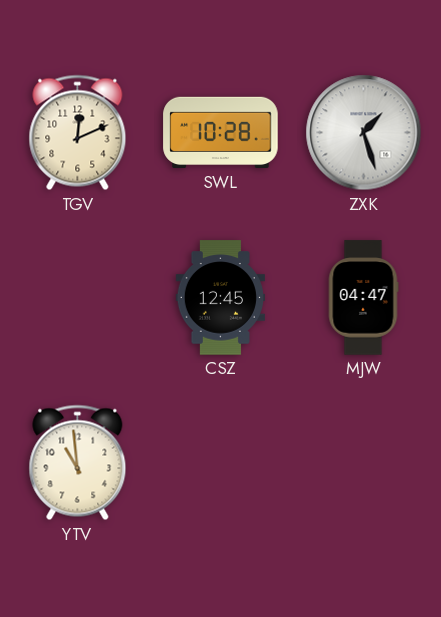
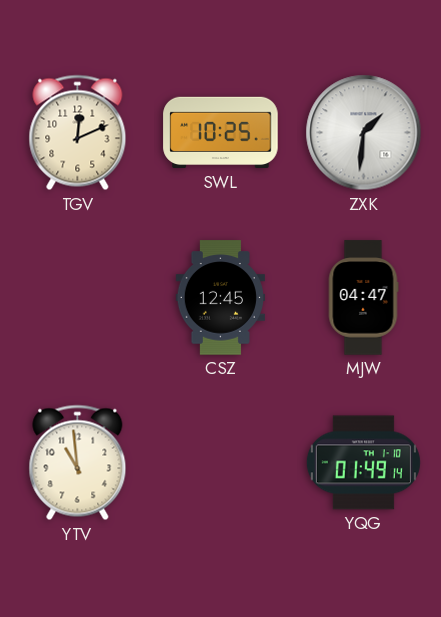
SWL: 10:28 -> 10:25 (221, 133)
ZXK: 1:27 -> 1:31 (364, 133)
YQG: none -> 01:49 (363, 463)
